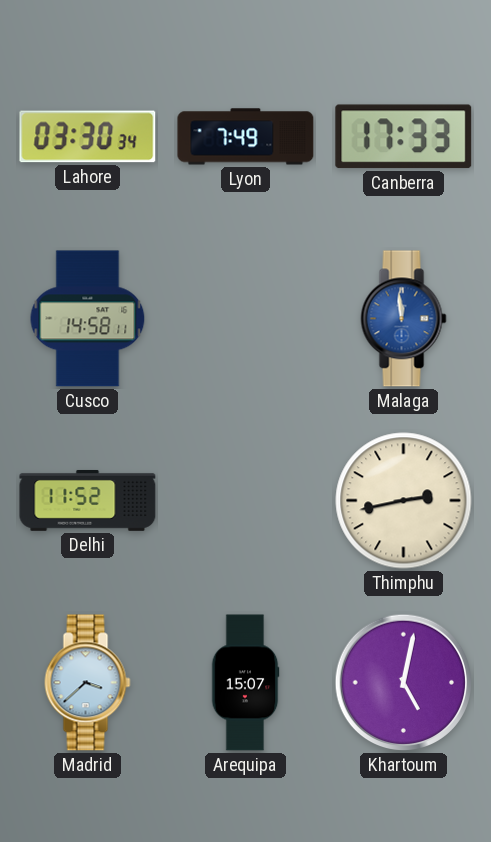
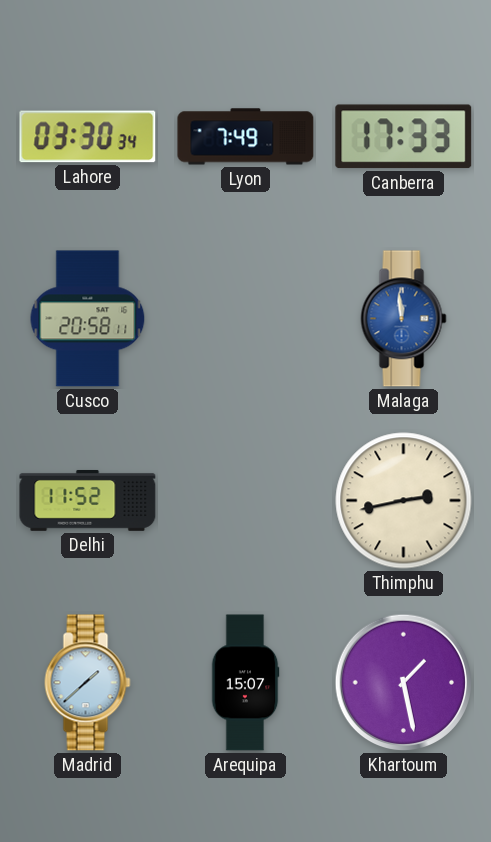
Cusco: 14:58 -> 20:58 (88, 319)
Madrid: 3:38 -> 1:38 (88, 683)
Khartoum: 5:02 -> 1:28 (404, 683)
